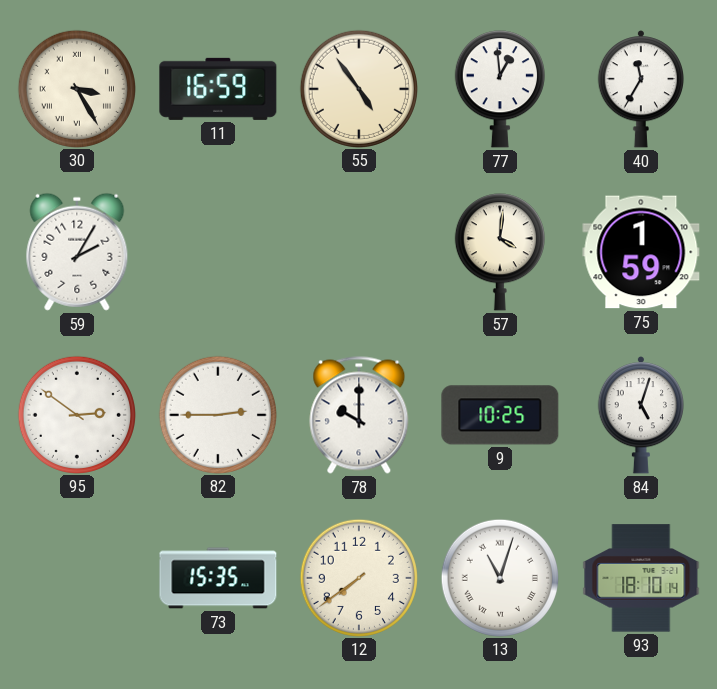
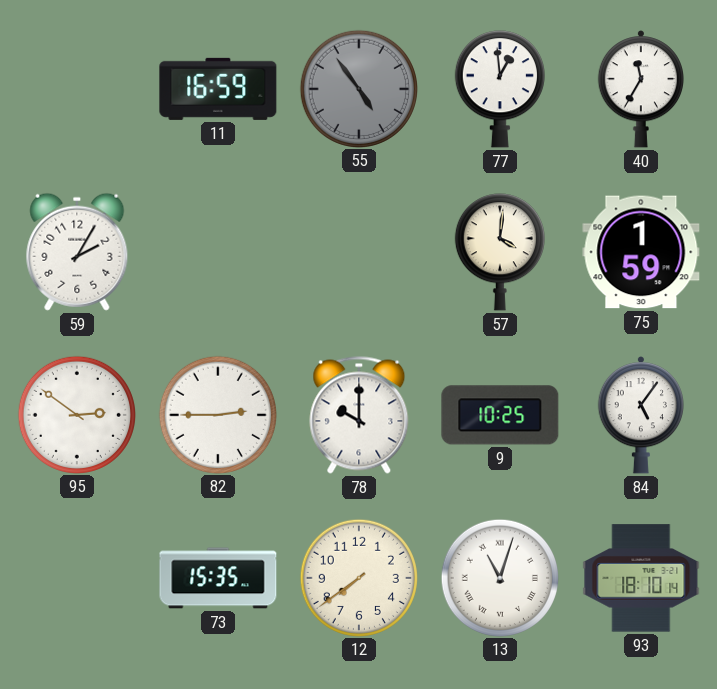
30: 3:25 -> none (76, 88)
55 dial: cream -> grey (358, 88)
84: 5:03 -> 5:06 (640, 415)
